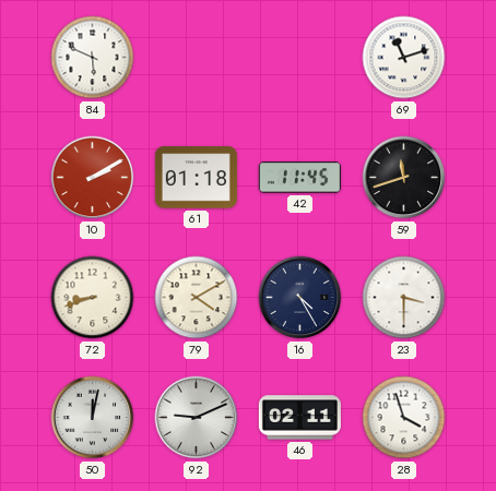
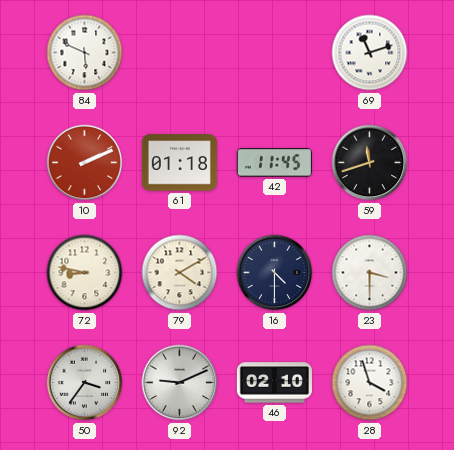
10: 2:10 -> 2:11 (85, 163)
72: 8:42 -> 8:47 (85, 273)
16: 4:25 -> 4:30 (275, 273)
50: 12:02 -> 3:36 (85, 383)
46: 02:11 -> 02:10 (274, 383)
